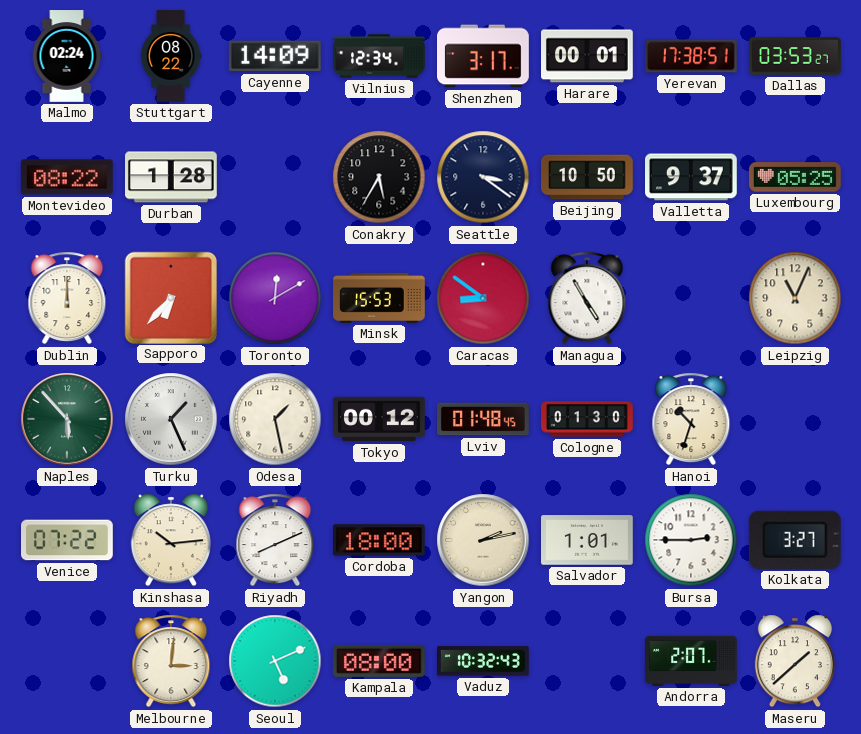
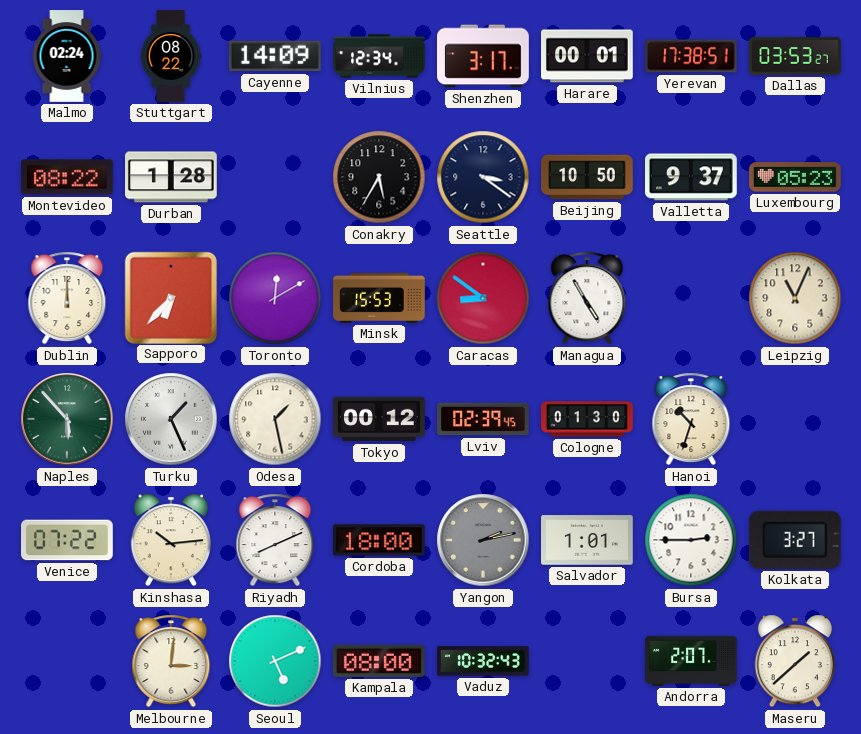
Luxembourg: 05:25 -> 05:23 (796, 177)
Lviv: 01:48 -> 02:39 (484, 419)
Yangon dial: cream -> grey (483, 540)
